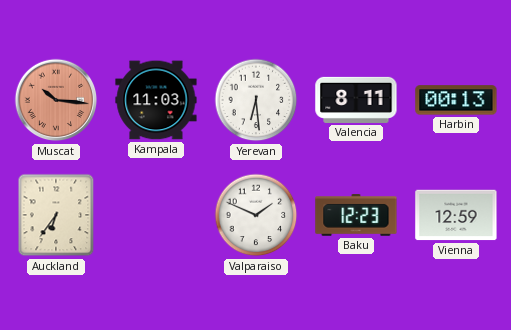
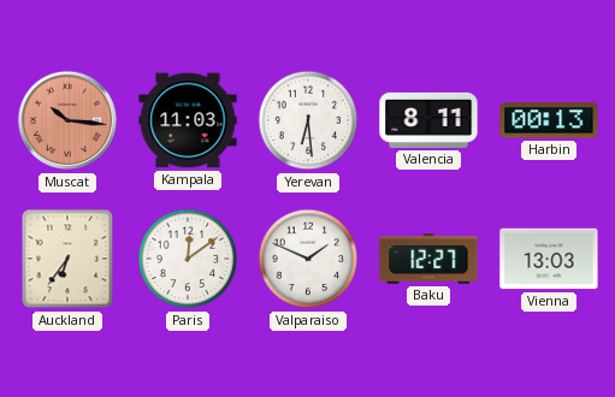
Paris: none -> 12:09 (188, 259)
Baku: 12:23 -> 12:27 (428, 259)
Vienna: 12:59 -> 13:03 (549, 259)
